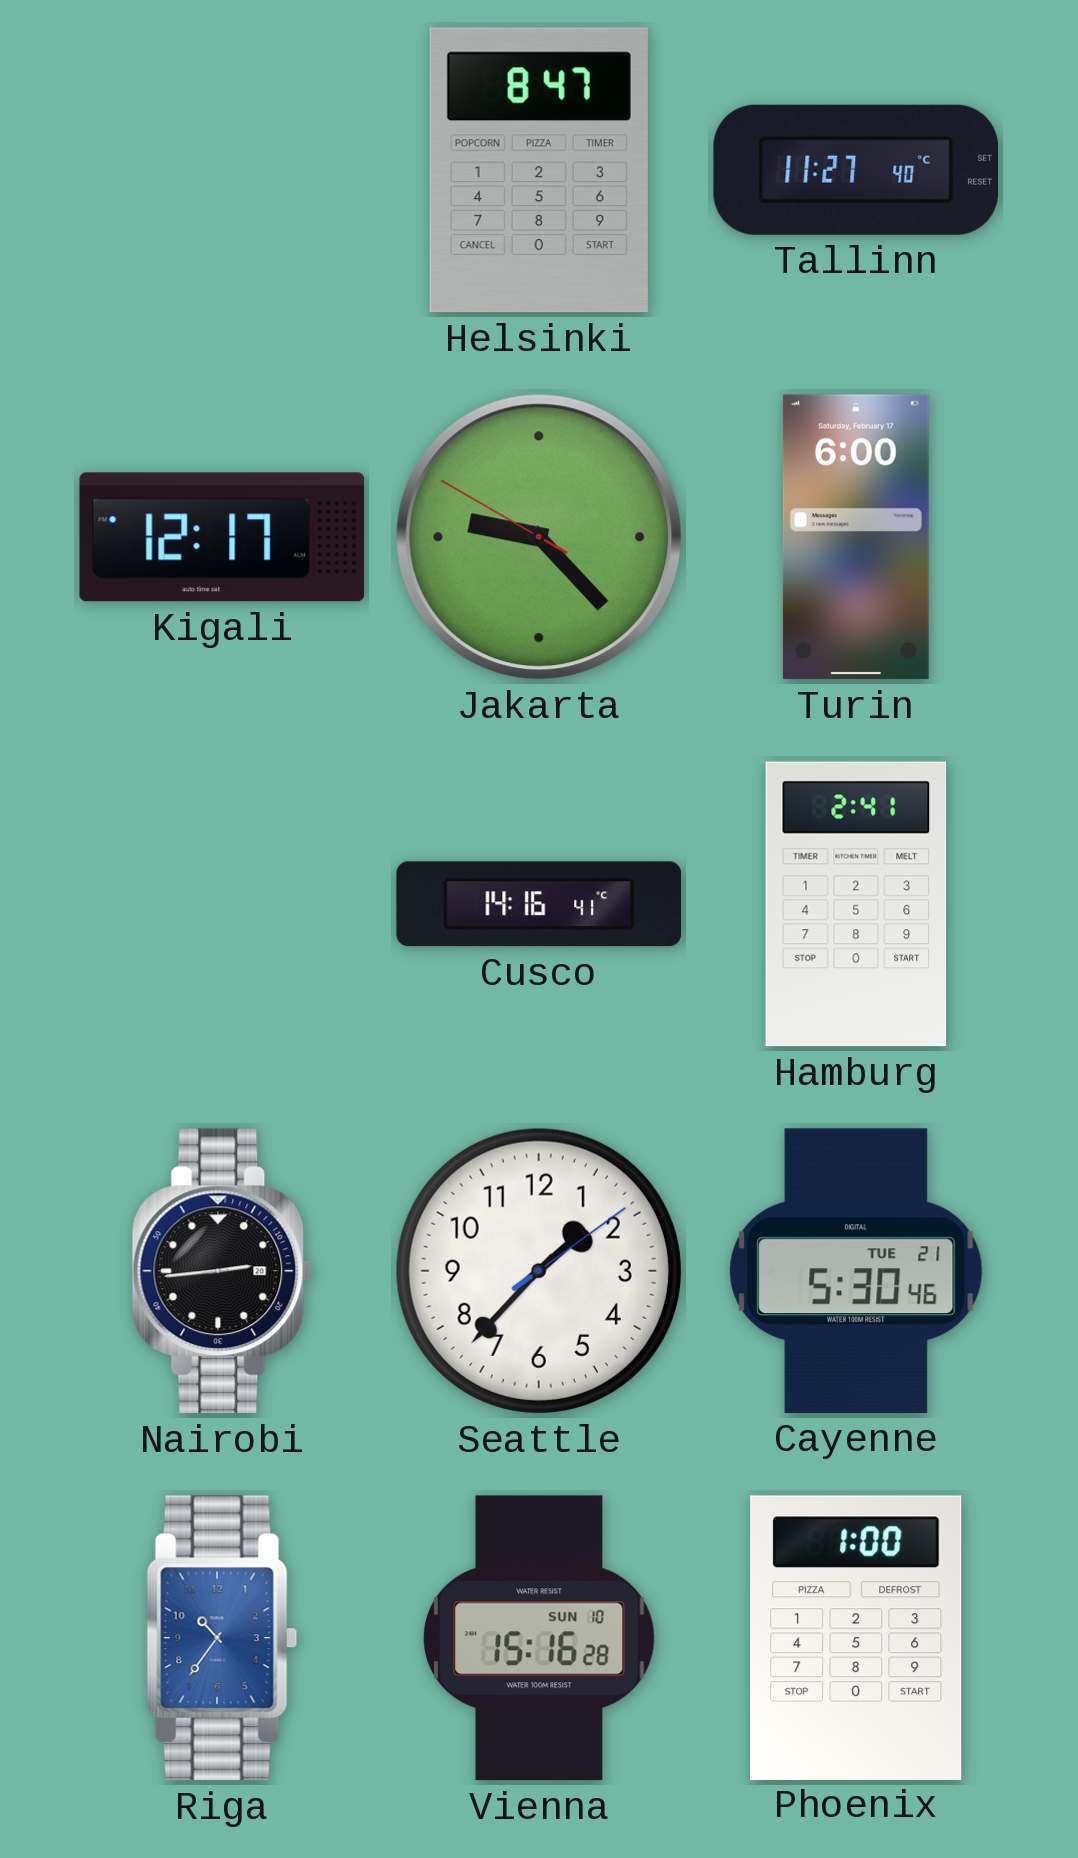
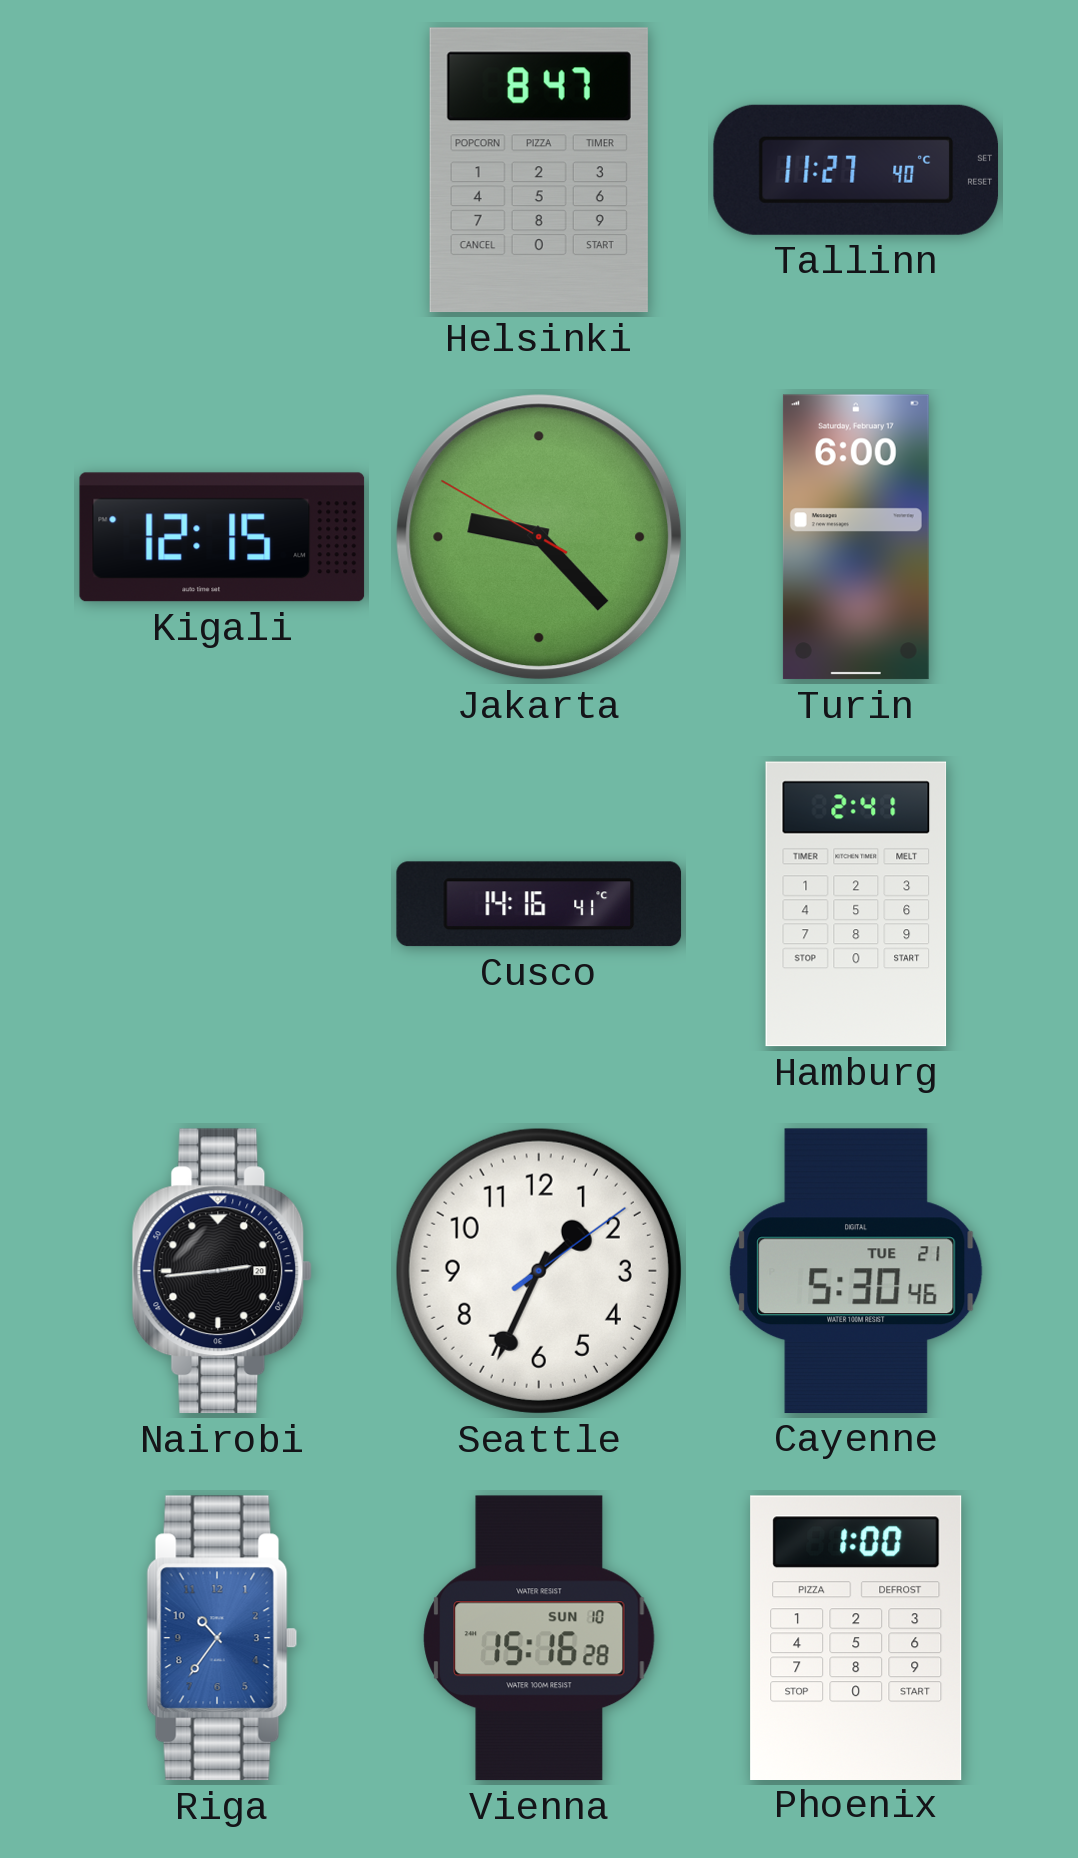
Kigali: 12:17 -> 12:15 (222, 537)
Seattle: 1:37 -> 1:34 (539, 1271)
